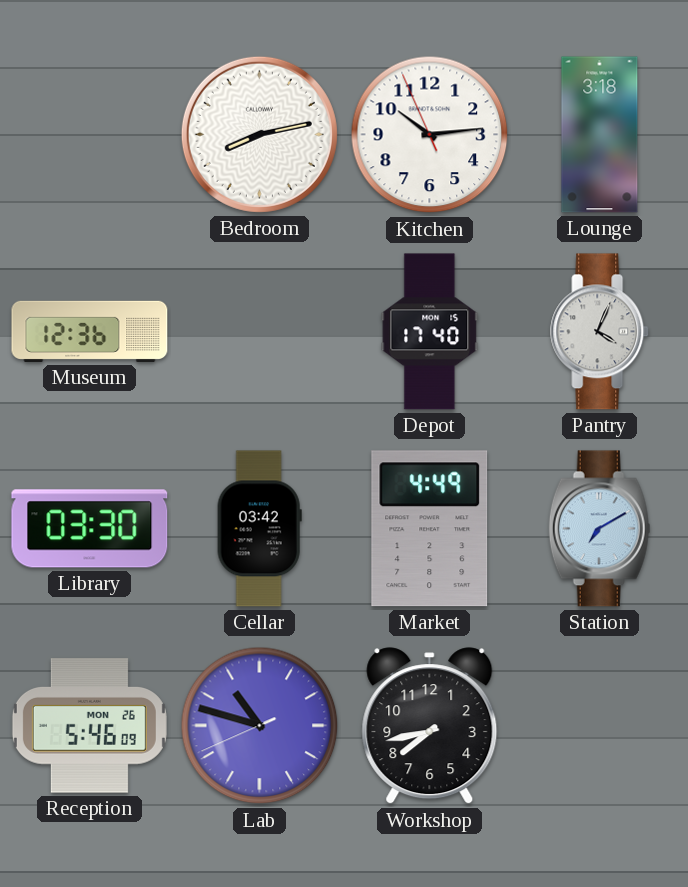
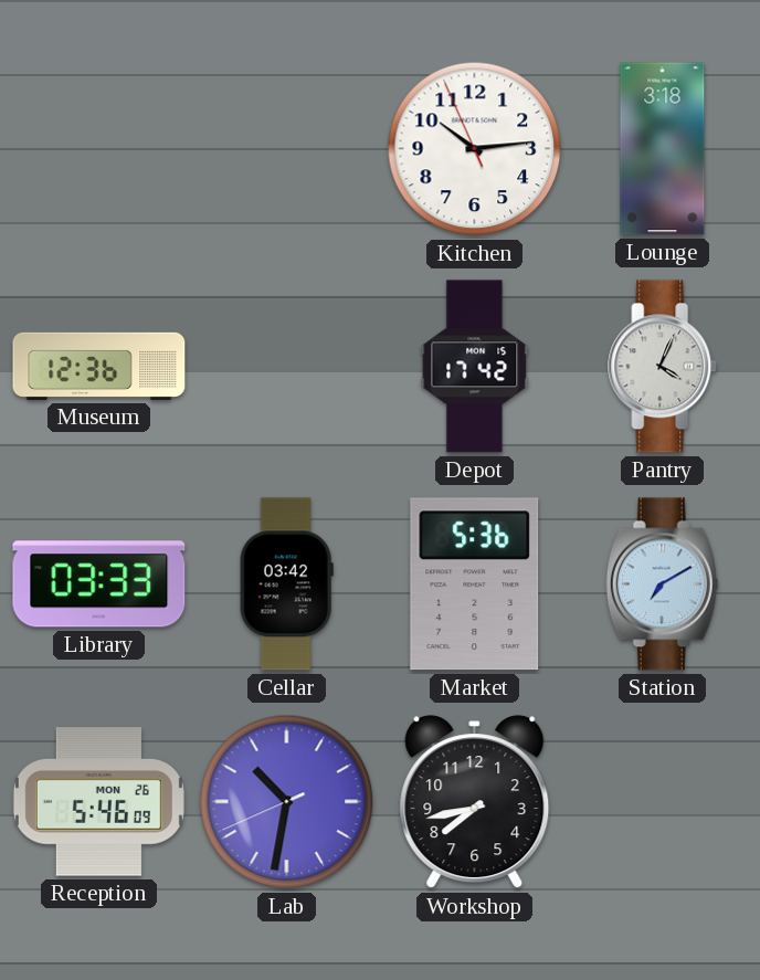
Bedroom: 8:13 -> none (259, 134)
Depot: 17:40 -> 17:42 (475, 367)
Library: 03:30 -> 03:33 (99, 584)
Market: 4:49 -> 5:36 (475, 584)
Lab: 10:47 -> 10:31 (287, 802)
